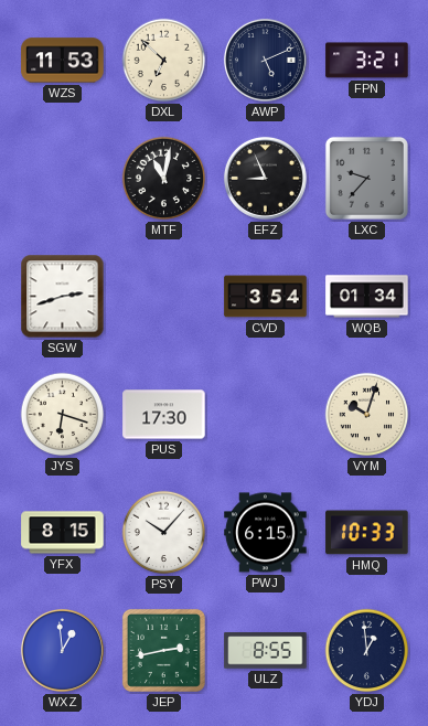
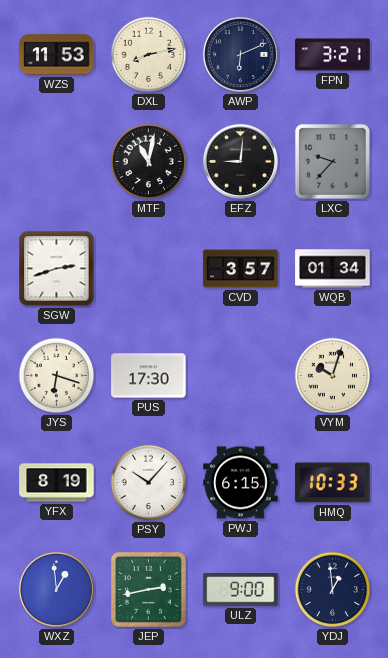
DXL: 6:52 -> 8:13 (149, 55)
AWP: 5:11 -> 6:11 (240, 54)
EFZ: 8:56 -> 9:01 (240, 161)
CVD: 3:54 -> 3:57 (241, 269)
YFX: 8:15 -> 8:19 (57, 483)
ULZ: 8:55 -> 9:00 (241, 590)
